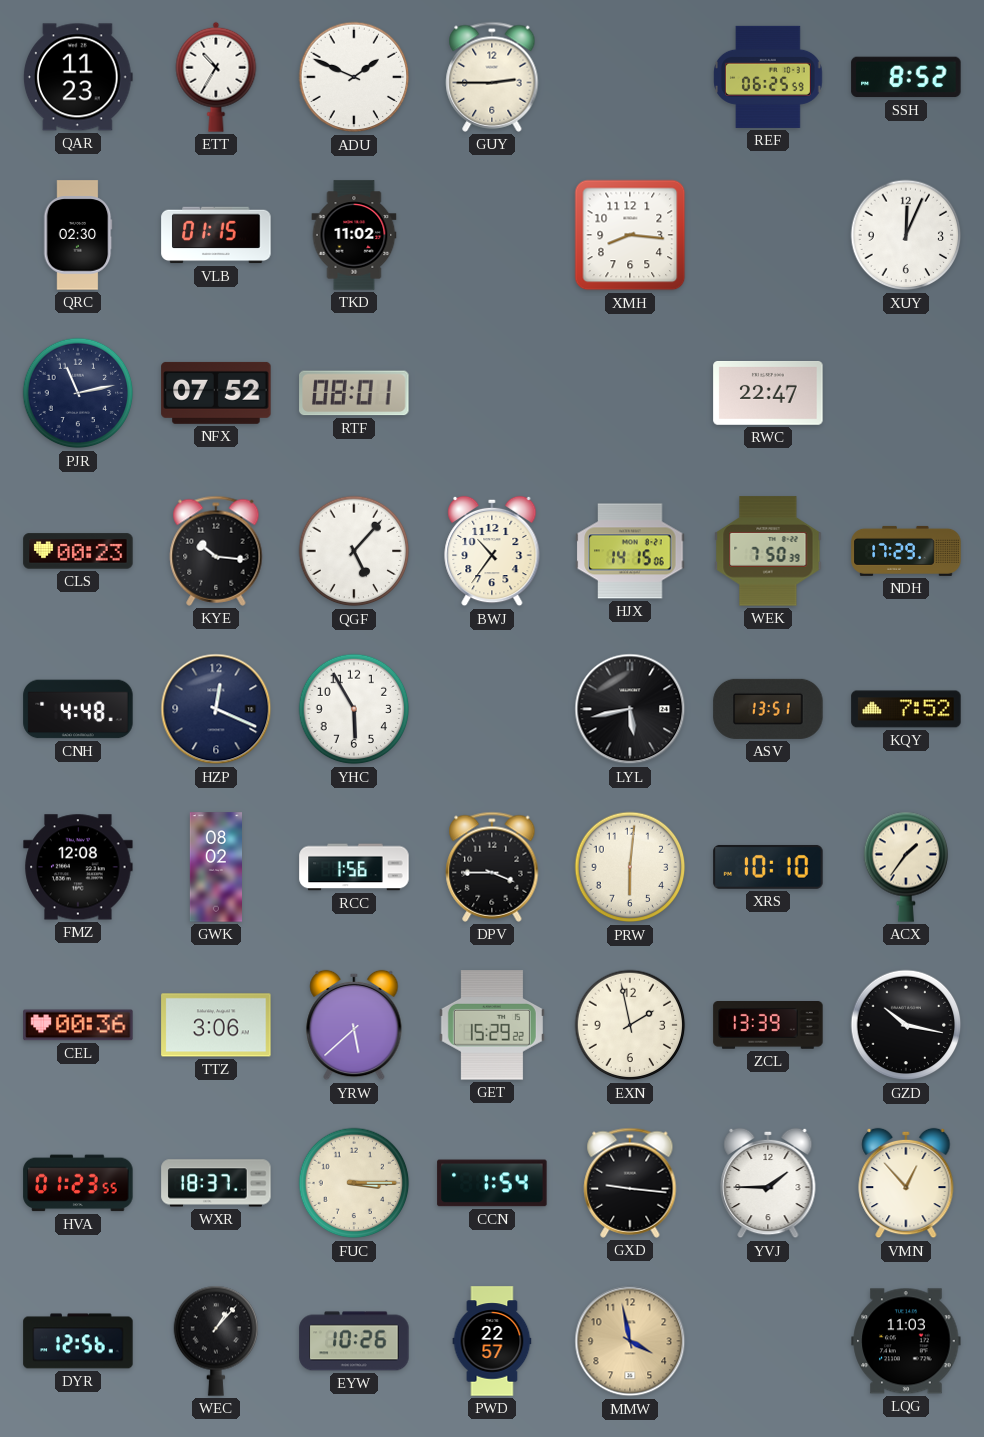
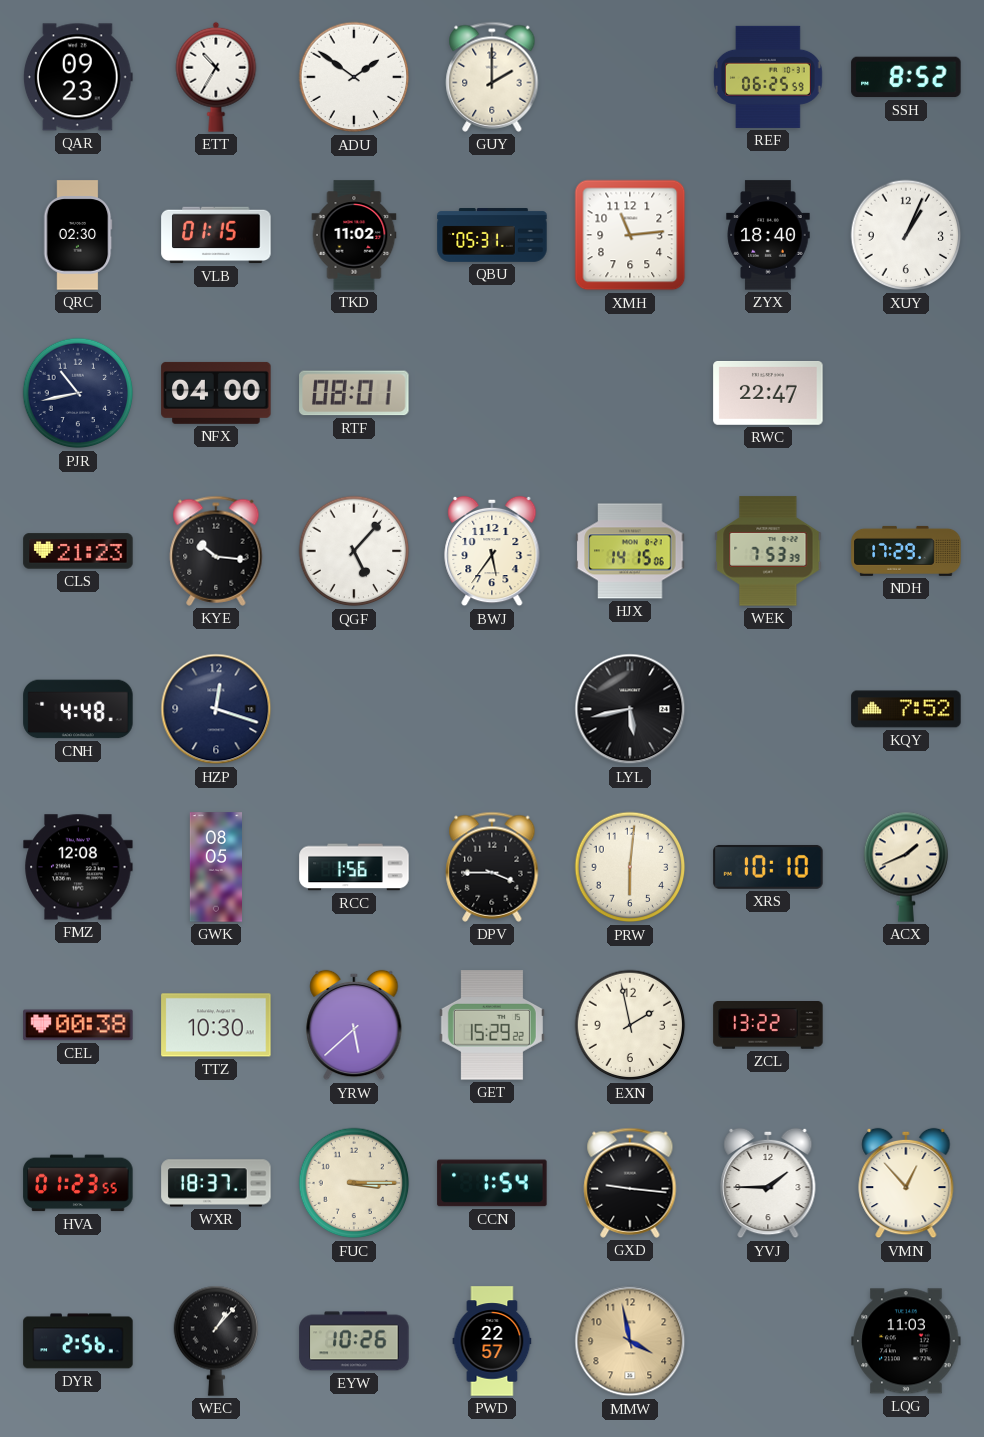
QAR: 11:23 -> 09:23 (78, 77)
ADU: 1:49 -> 1:51 (354, 77)
GUY: 2:45 -> 2:00 (492, 77)
QBU: none -> 05:31 (492, 235)
XMH: 8:16 -> 11:14 (630, 235)
ZYX: none -> 18:40 (768, 235)
XUY: 12:04 -> 1:04 (906, 235)
PJR: 11:13 -> 10:43 (78, 393)
NFX: 07:52 -> 04:00 (216, 393)
CLS: 00:23 -> 21:23 (78, 551)
BWJ: 10:36 -> 5:36 (492, 551)
WEK: 7:50 -> 7:53 (768, 551)
HZP: 12:19 -> 12:18 (216, 709)
YHC: 5:55 -> none (354, 709)
ASV: 13:51 -> none (768, 709)
GWK: 08:02 -> 08:05 (215, 867)
ACX: 1:36 -> 1:41 (906, 867)
CEL: 00:36 -> 00:38 (78, 1025)
TTZ: 3:06 -> 10:30 (216, 1025)
ZCL: 13:39 -> 13:22 (768, 1026)
GZD: 10:17 -> none (906, 1025)
DYR: 12:56 -> 2:56 (78, 1341)
